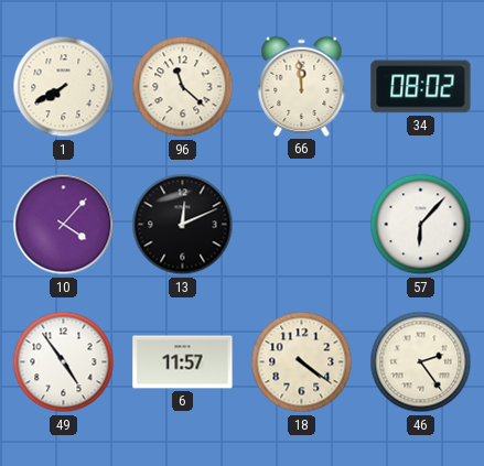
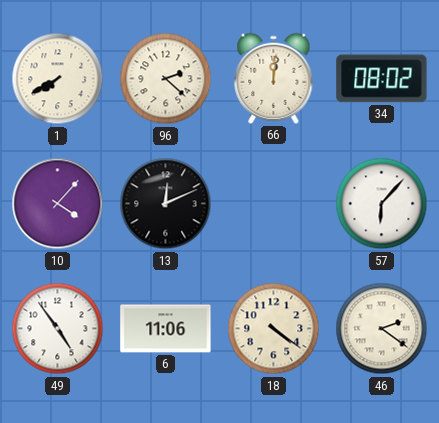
96: 11:22 -> 2:22 (166, 79)
66: 11:59 -> 12:01 (274, 78)
6: 11:57 -> 11:06 (166, 329)
46: 2:24 -> 2:21 (382, 329)
